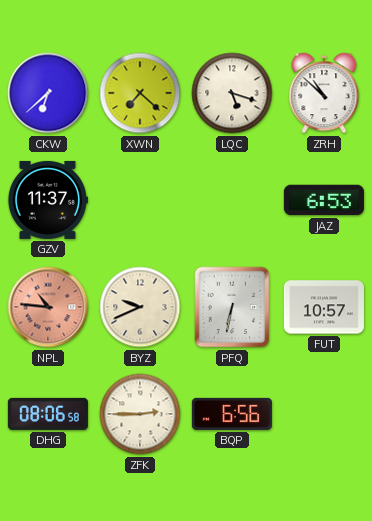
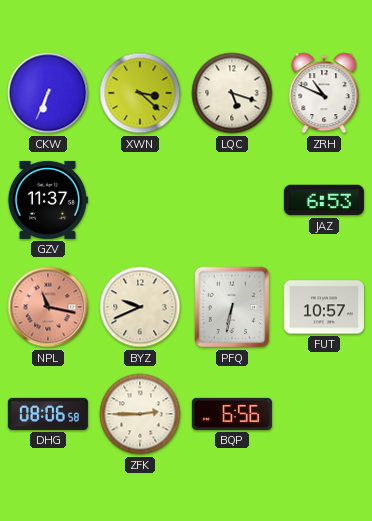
CKW: 6:38 -> 6:34 (48, 93)
XWN: 7:22 -> 3:22 (140, 93)
ZRH: 10:52 -> 10:49 (324, 93)
NPL: 10:46 -> 11:17 (48, 307)
